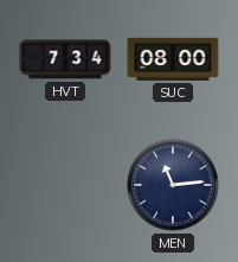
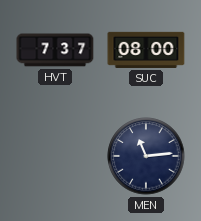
HVT: 7:34 -> 7:37 (55, 50)
